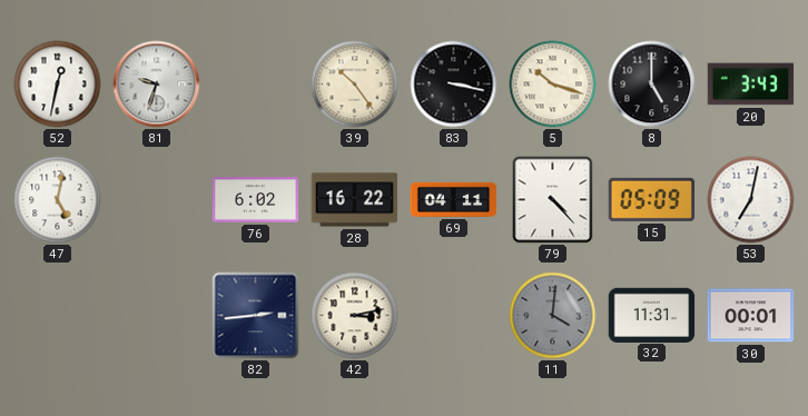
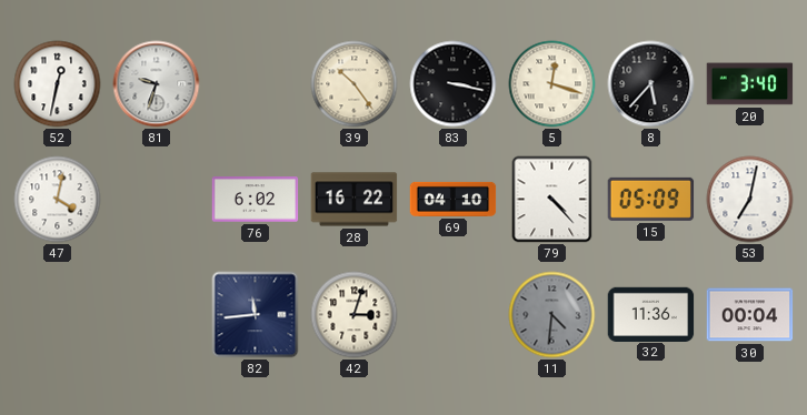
5: 10:18 -> 12:18 (552, 84)
8: 5:00 -> 5:37 (651, 84)
20: 3:43 -> 3:40 (750, 84)
47: 5:02 -> 4:02 (58, 200)
69: 04:11 -> 04:10 (454, 199)
82: 2:44 -> 11:44 (256, 315)
42: 3:13 -> 3:03 (355, 315)
11: 4:01 -> 4:31 (552, 315)
32: 11:31 -> 11:36 (651, 314)
30: 00:01 -> 00:04 (750, 315)
